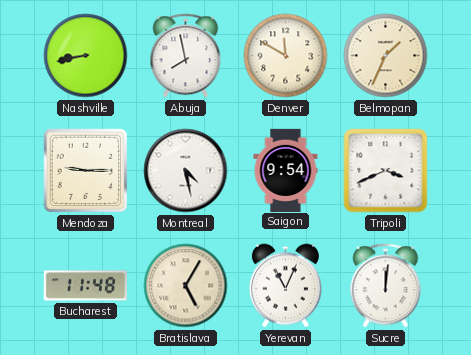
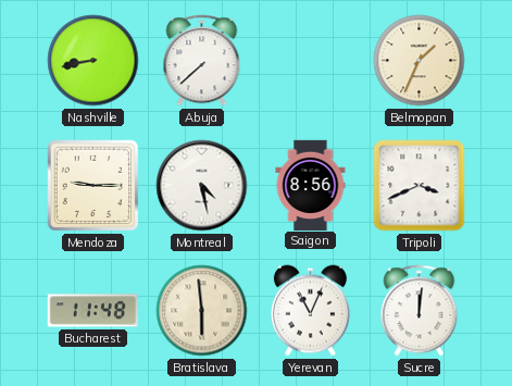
Abuja: 7:58 -> 7:38 (202, 61)
Denver: 11:50 -> none (286, 56)
Saigon: 9:54 -> 8:56 (311, 185)
Bratislava: 5:05 -> 5:59 (202, 311)
